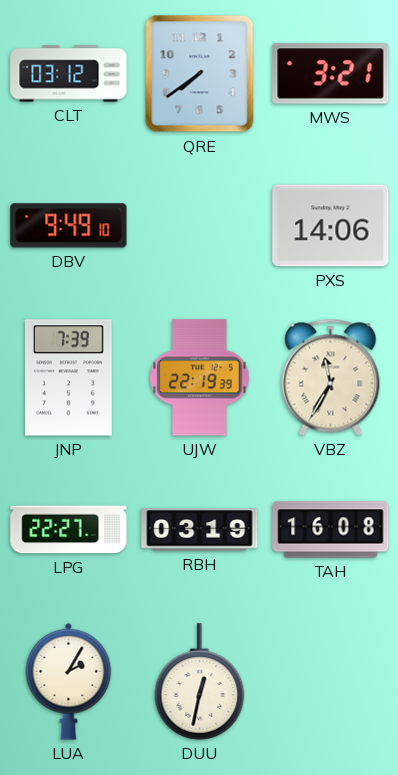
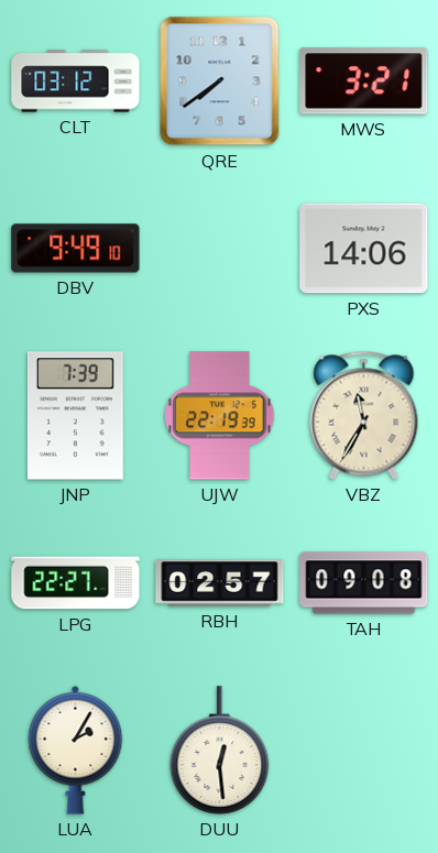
RBH: 03:19 -> 02:57 (220, 583)
TAH: 16:08 -> 09:08 (364, 583)
DUU: 12:32 -> 12:29 (220, 751)
